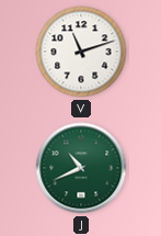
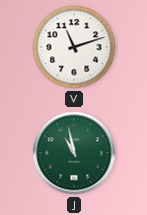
J: 10:41 -> 10:58 (74, 153)
